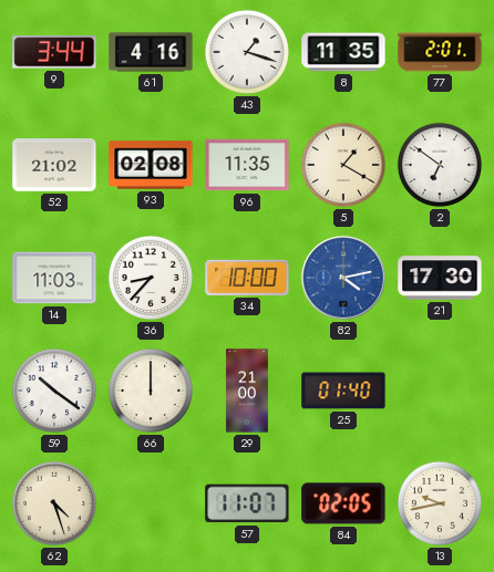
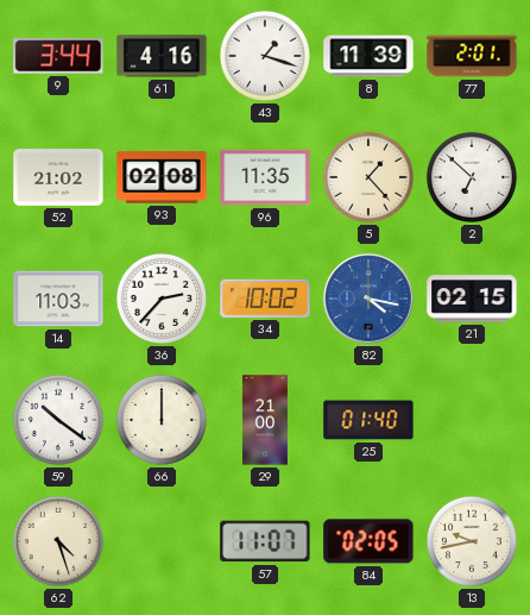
8: 11:35 -> 11:39 (368, 56)
5: 1:20 -> 1:23 (368, 177)
2: 6:51 -> 6:52 (472, 177)
36: 8:37 -> 2:37 (162, 299)
34: 10:00 -> 10:02 (265, 299)
82: 4:13 -> 4:17 (368, 299)
21: 17:30 -> 02:15 (472, 299)
